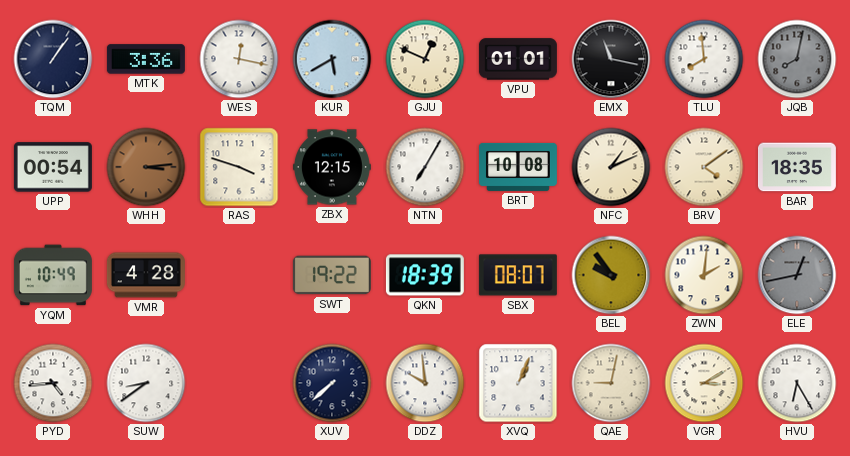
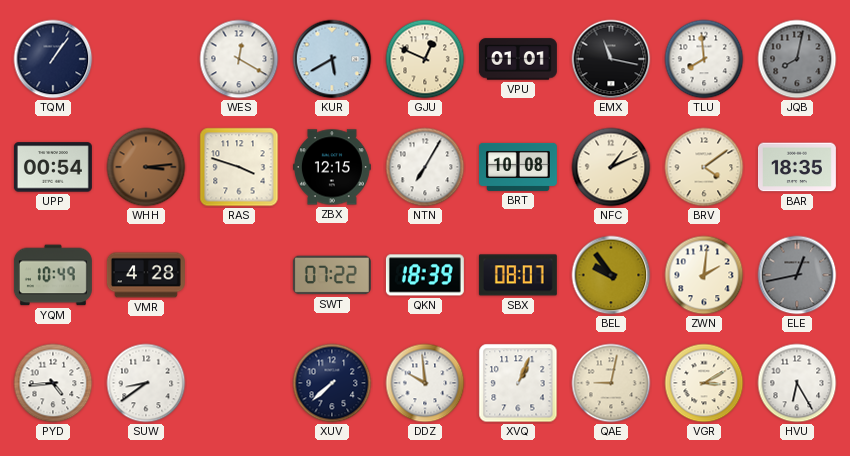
MTK: 3:36 -> none (146, 59)
WES: 12:17 -> 12:20 (239, 59)
SWT: 19:22 -> 07:22 (332, 275)
